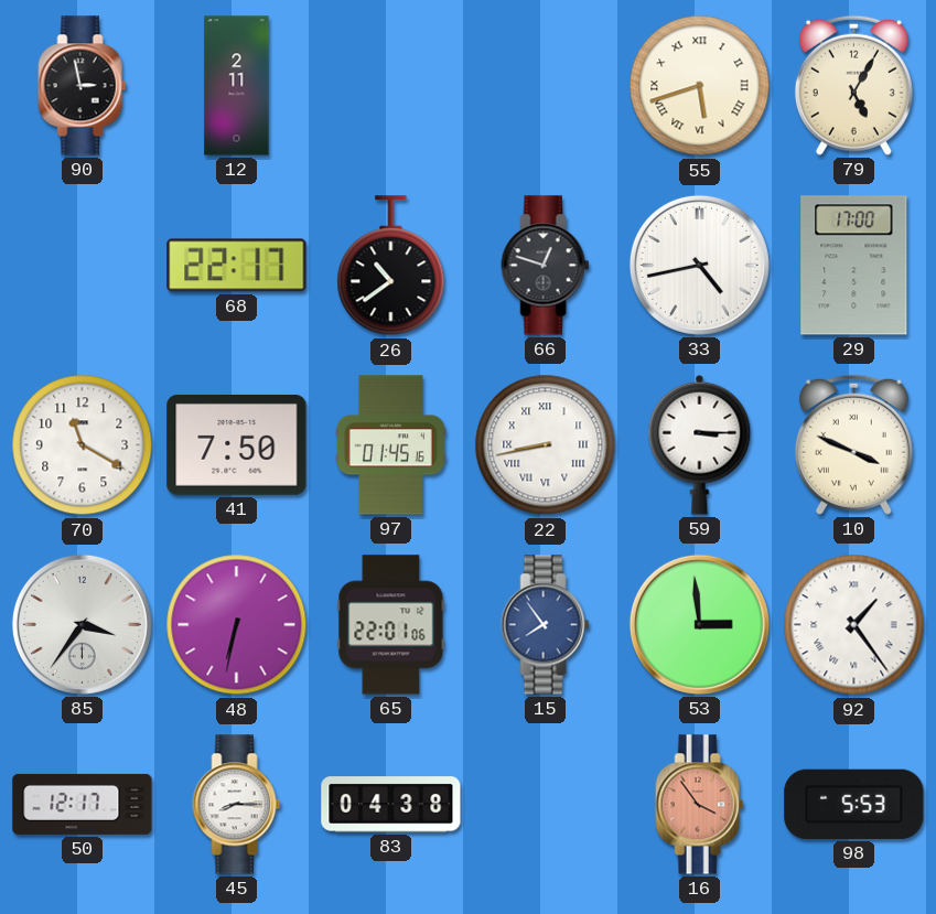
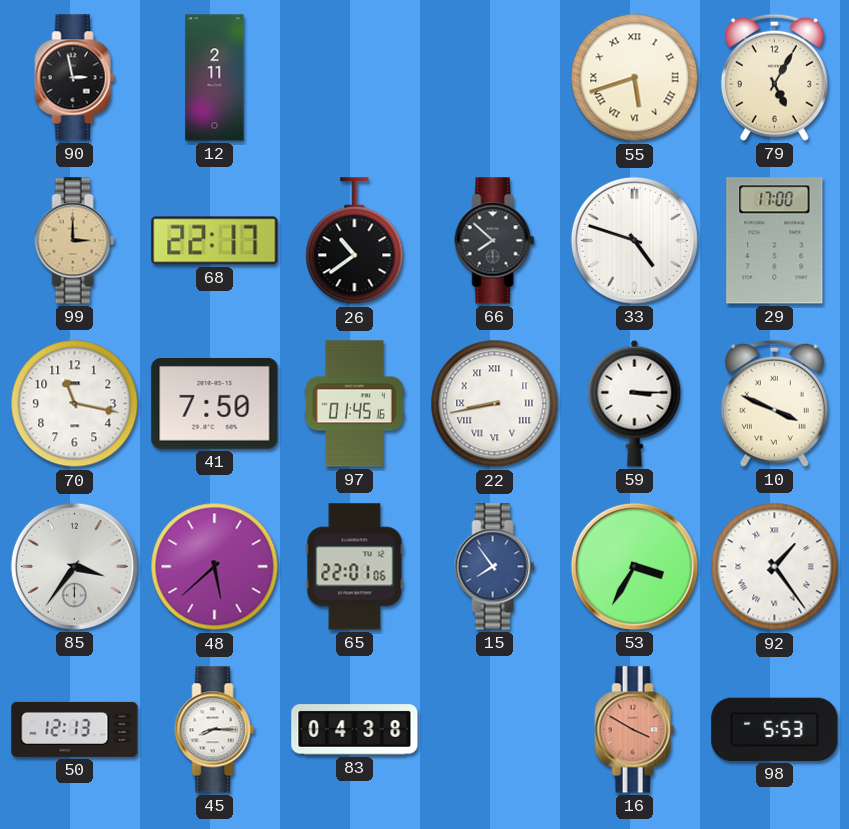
99: none -> 3:00 (75, 241)
66: 12:48 -> 7:52 (495, 241)
33: 4:43 -> 4:48 (634, 240)
70: 11:20 -> 11:17 (75, 404)
48: 6:32 -> 5:38 (215, 567)
53: 2:59 -> 3:35 (634, 566)
50: 12:17 -> 12:13 (75, 729)
16: 3:54 -> 3:50 (635, 730)
